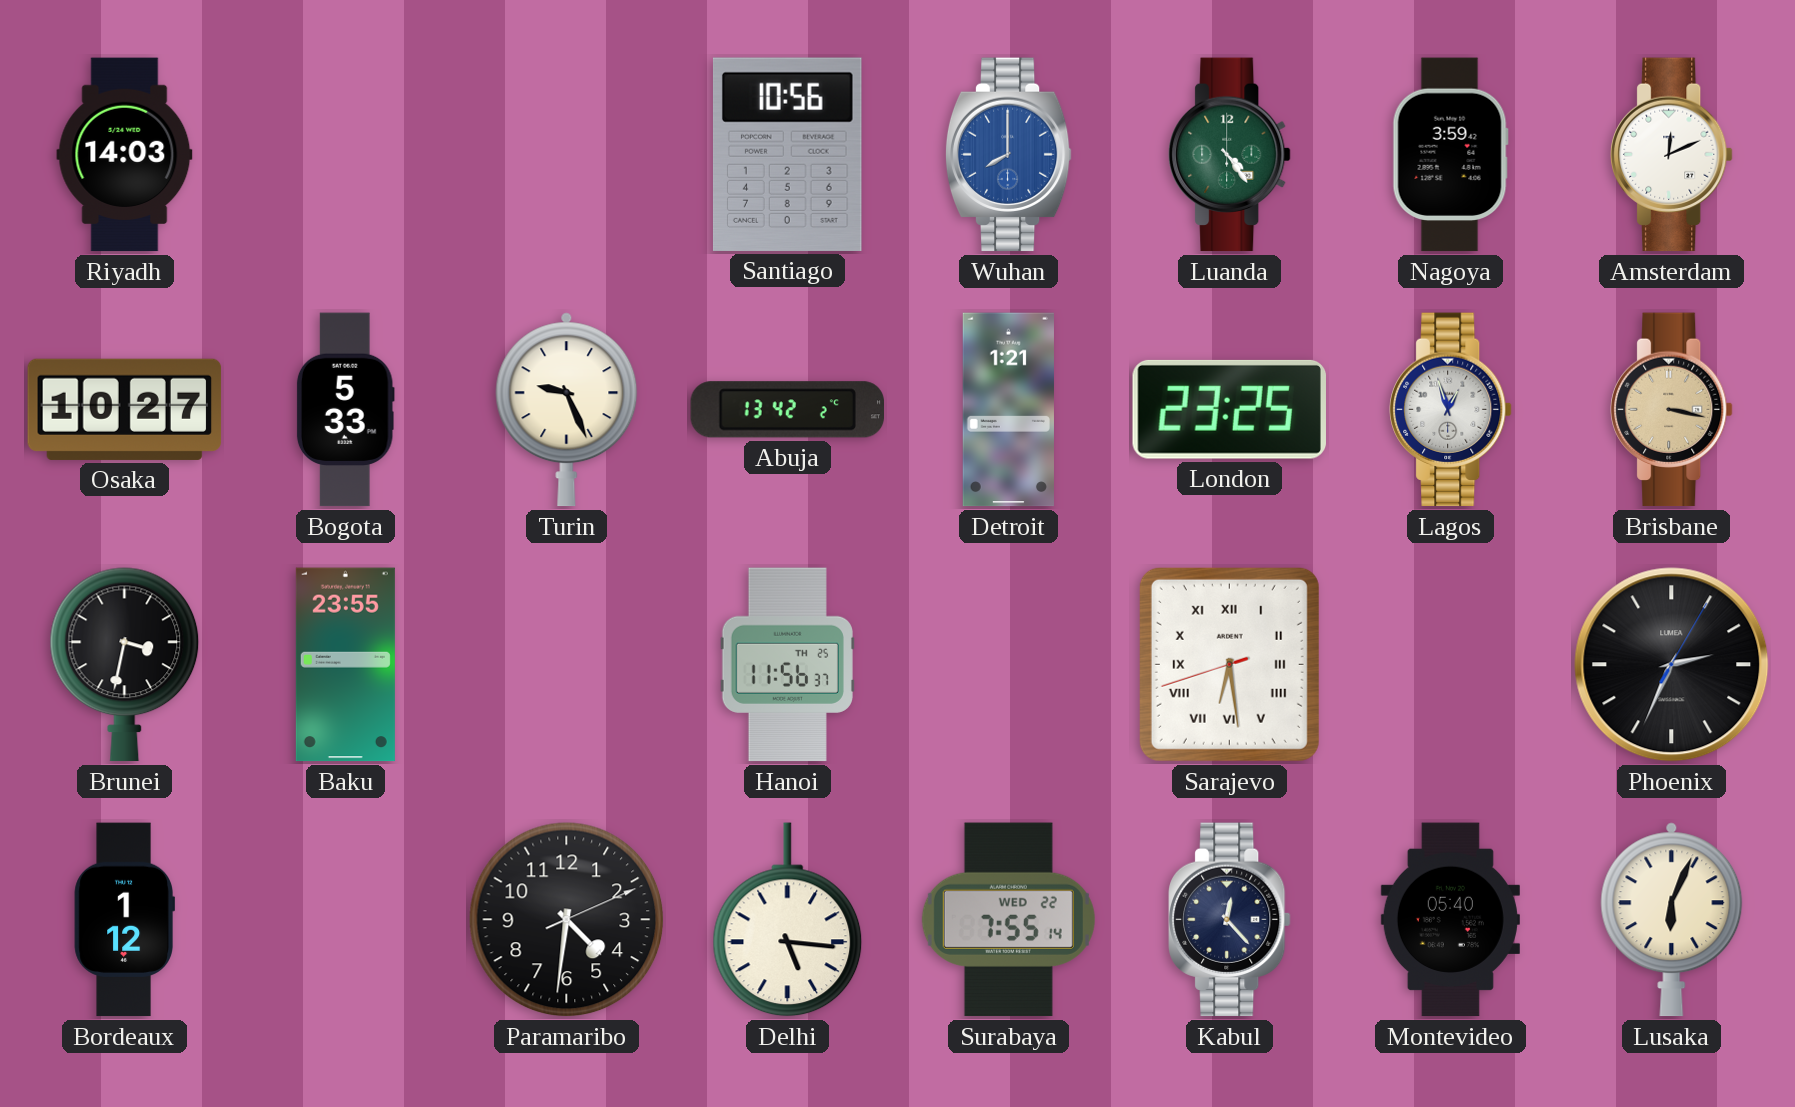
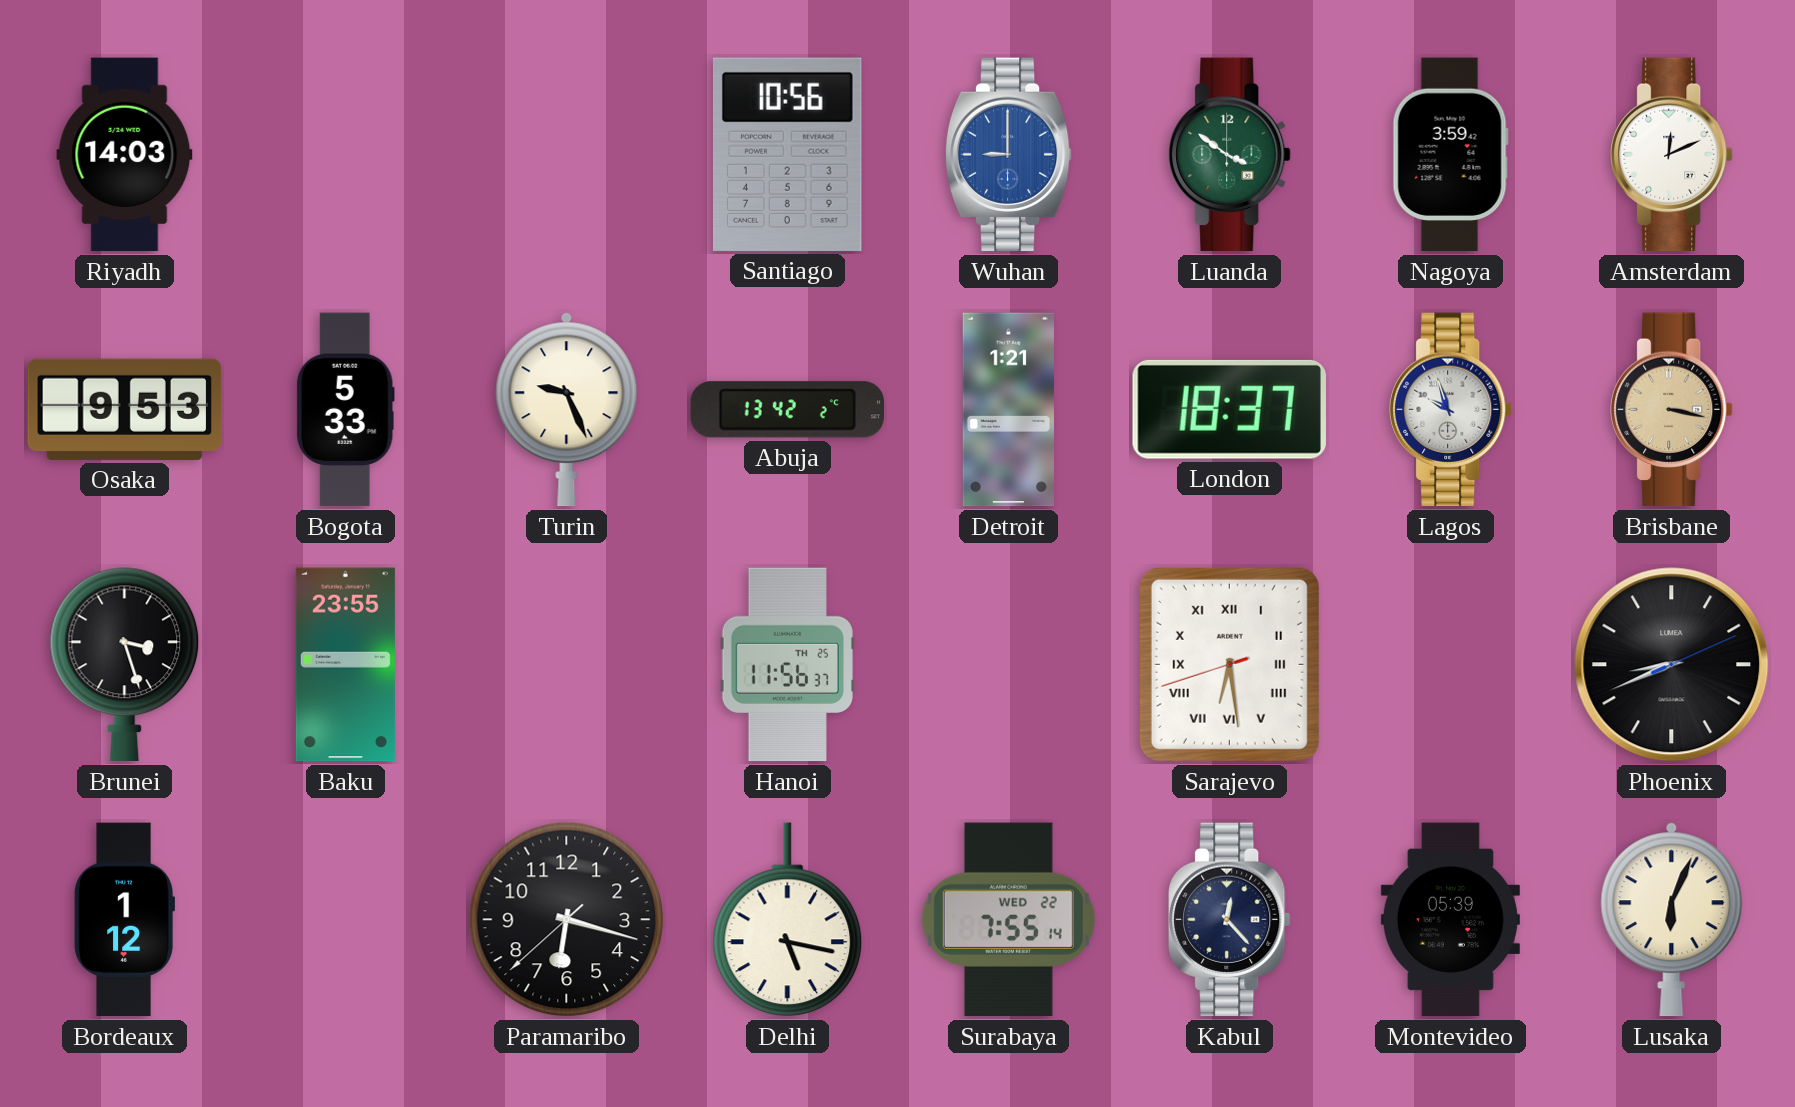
Wuhan: 8:00 -> 9:00 (1008, 155)
Luanda: 4:24 -> 3:51 (1230, 155)
Osaka: 10:27 -> 9:53 (125, 409)
London: 23:25 -> 18:37 (1229, 409)
Lagos: 12:57 -> 9:57 (1451, 410)
Brunei: 3:32 -> 3:27 (125, 665)
Phoenix: 2:34 -> 8:41 (1672, 665)
Paramaribo: 4:31 -> 6:17 (567, 920)
Delhi: 5:16 -> 5:17 (788, 920)
Montevideo: 05:40 -> 05:39 (1450, 920)
